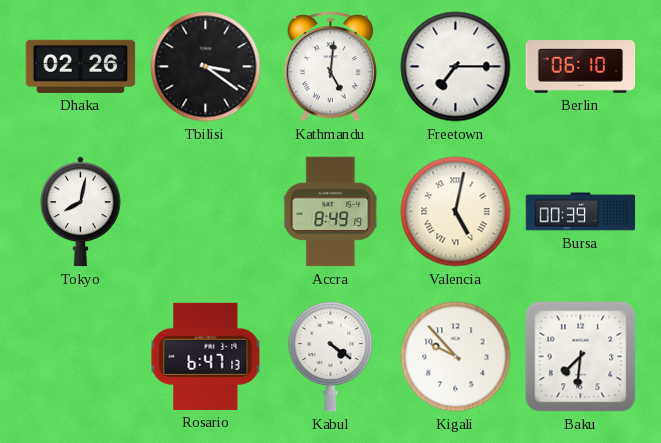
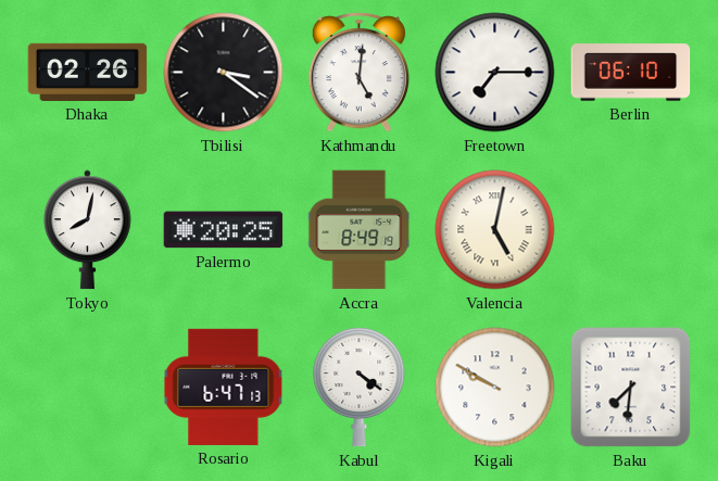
Palermo: none -> 20:25 (224, 230)
Bursa: 00:39 -> none (581, 212)
Kigali: 9:53 -> 9:50 (495, 388)
